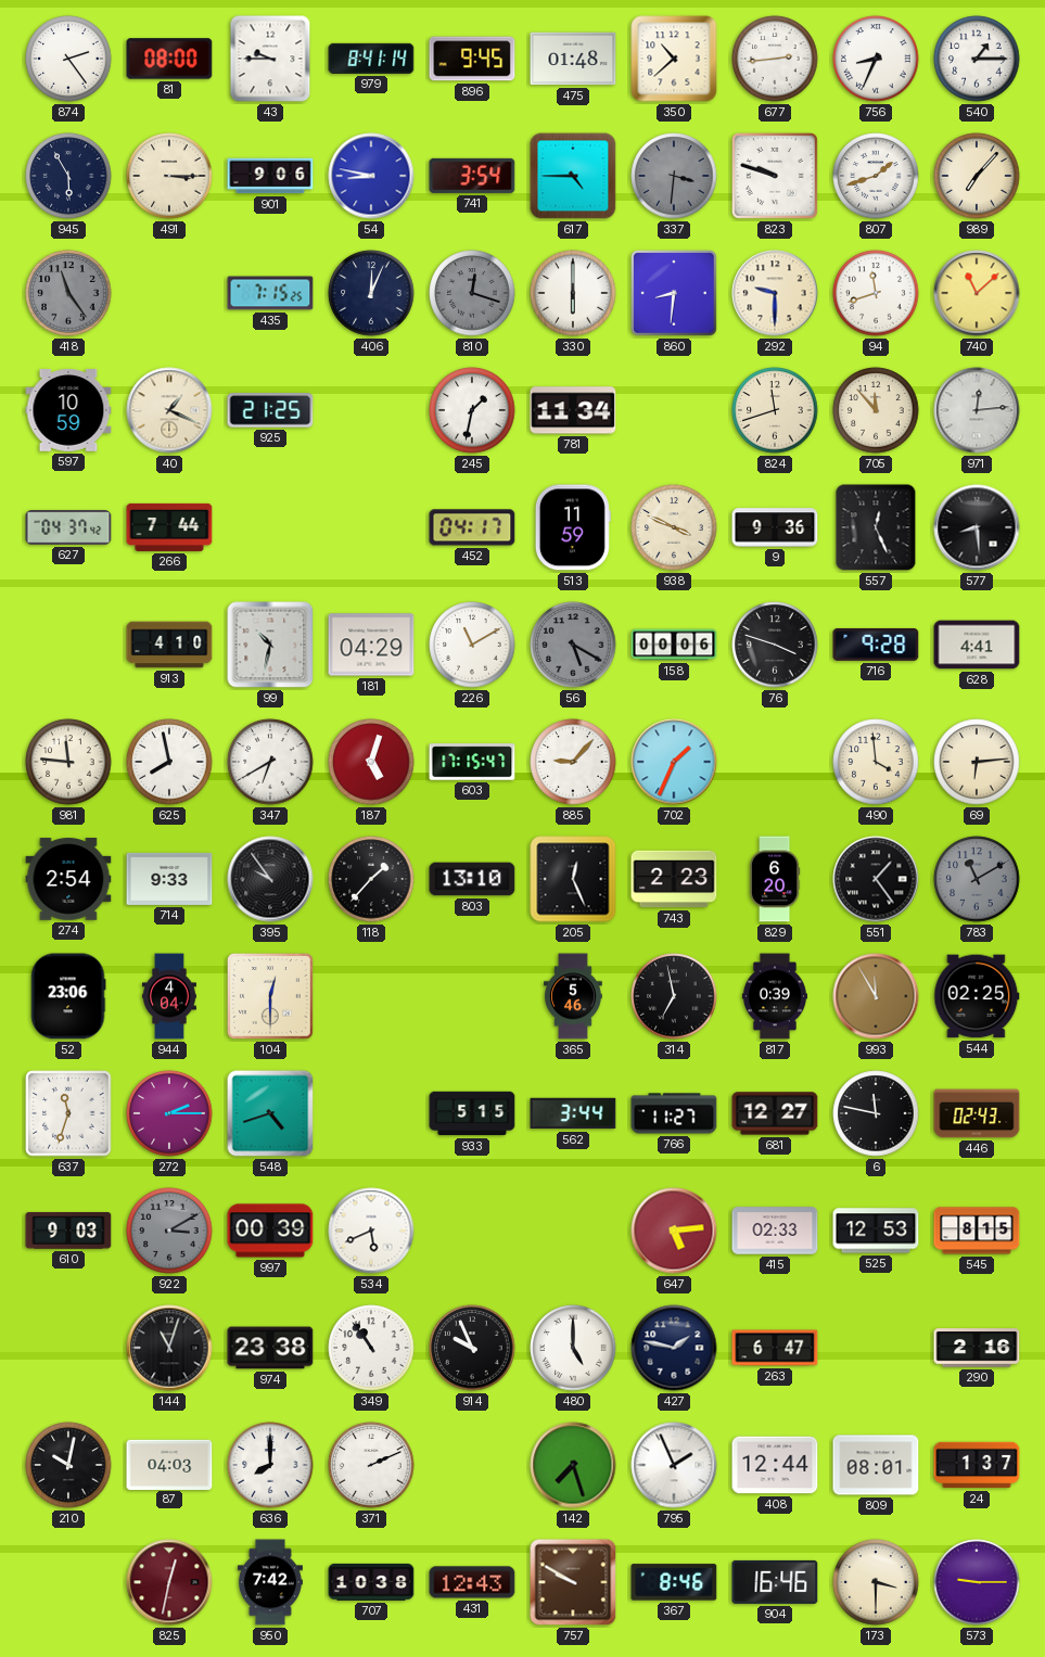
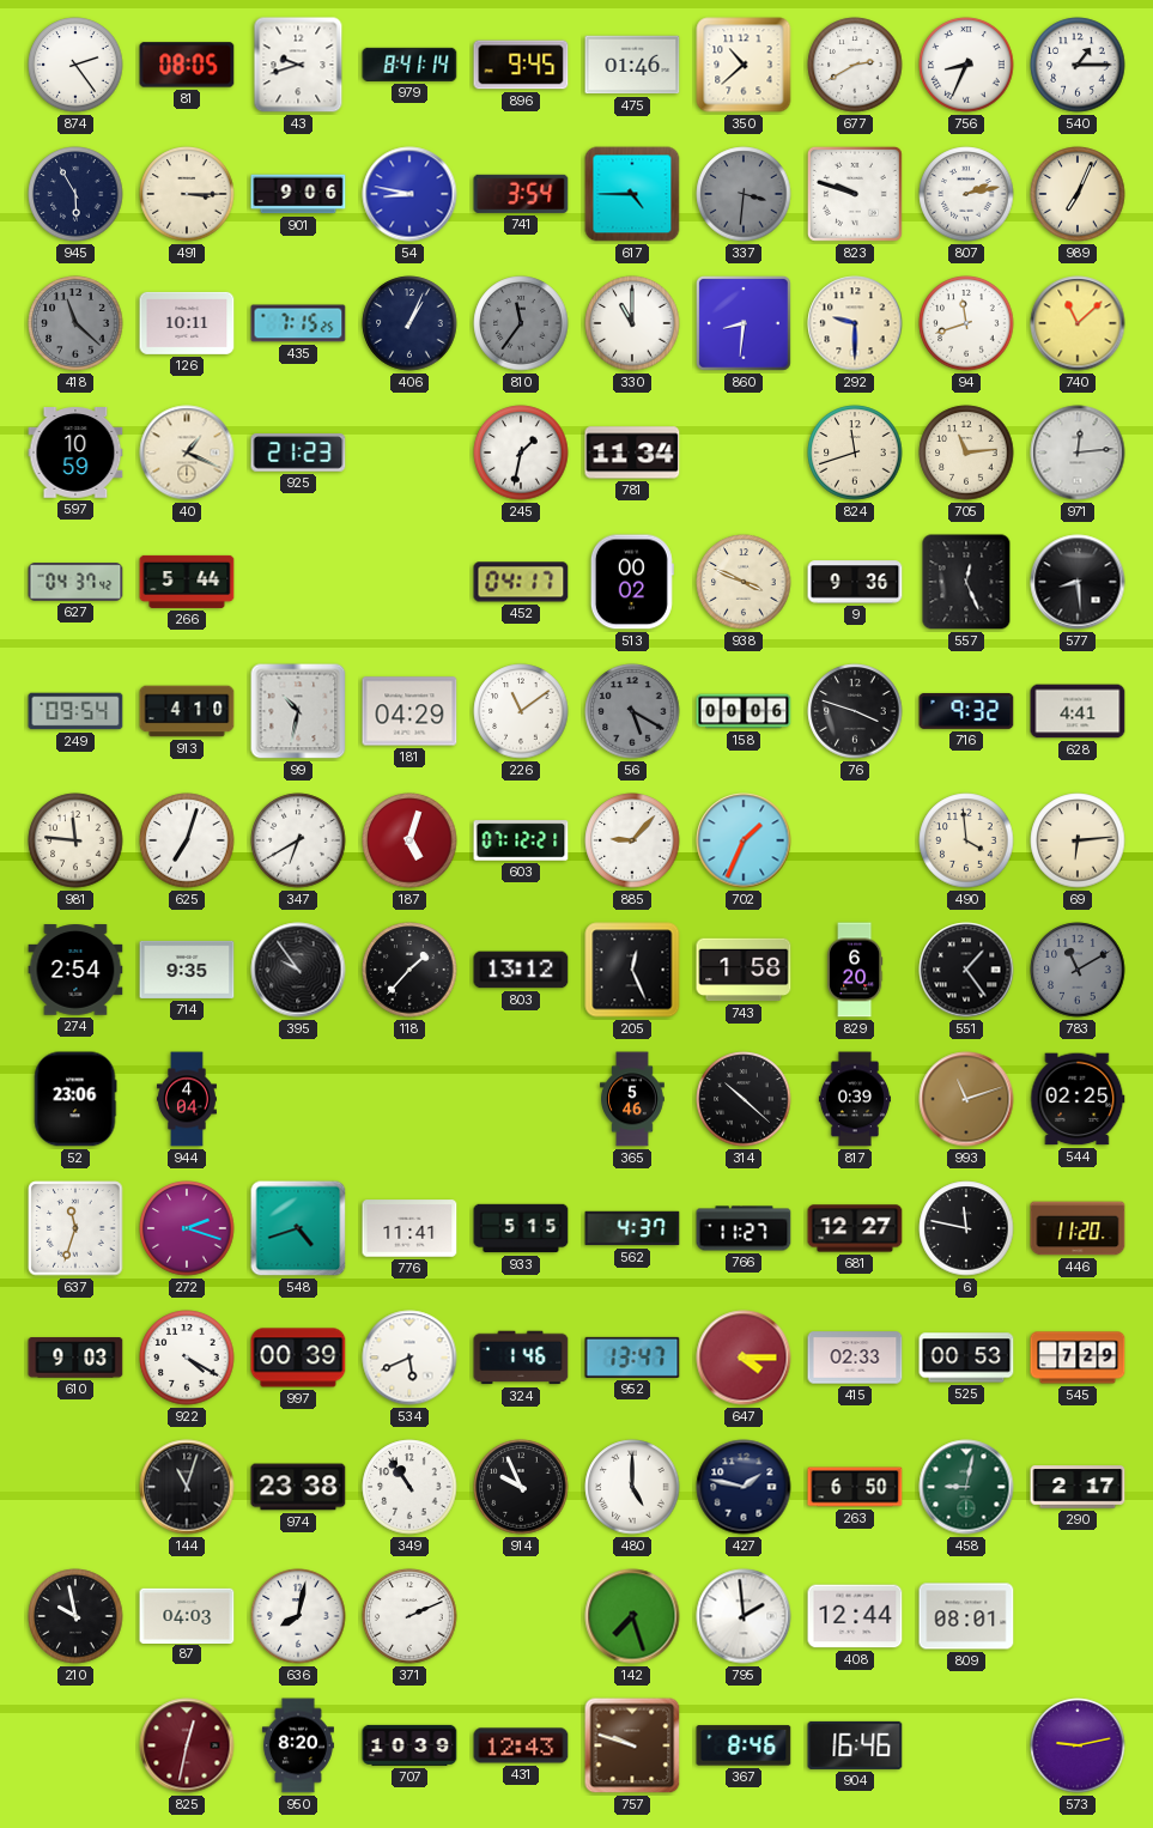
81: 08:00 -> 08:05 (187, 65)
43: 9:45 -> 9:42 (298, 65)
475: 01:48 -> 01:46 (632, 65)
677: 2:44 -> 2:40 (855, 65)
807: 1:42 -> 2:13 (966, 194)
989: 7:07 -> 7:04 (1078, 194)
418: 11:24 -> 11:22 (75, 323)
126: none -> 10:11 (187, 323)
406: 12:04 -> 1:04 (409, 323)
810: 12:18 -> 11:36 (521, 323)
330: 6:00 -> 11:00 (632, 323)
925: 21:25 -> 21:23 (298, 453)
705: 11:53 -> 11:14 (966, 453)
266: 7:44 -> 5:44 (187, 582)
513: 11:59 -> 00:02 (632, 582)
249: none -> 09:54 (75, 711)
226: 11:10 -> 11:09 (521, 711)
716: 9:28 -> 9:32 (966, 711)
625: 7:58 -> 7:03 (187, 840)
603: 17:15 -> 07:12 (521, 840)
714: 9:33 -> 9:35 (187, 970)
803: 13:10 -> 13:12 (521, 970)
743: 2:23 -> 1:58 (744, 970)
104: 12:30 -> none (270, 996)
314: 6:58 -> 10:22 (744, 1099)
993: 11:55 -> 11:12 (966, 1099)
272: 2:15 -> 2:18 (187, 1228)
776: none -> 11:41 (409, 1228)
562: 3:44 -> 4:37 (632, 1228)
446: 02:43 -> 11:20 (1078, 1228)
922: 3:10 -> 4:20 (187, 1358)
922 dial: grey -> white (187, 1358)
324: none -> 1:46 (521, 1358)
952: none -> 13:47 (632, 1358)
647: 5:14 -> 4:15 (744, 1358)
525: 12:53 -> 00:53 (966, 1358)
545: 8:15 -> 7:29 (1078, 1358)
263: 6:47 -> 6:50 (855, 1487)
458: none -> 9:02 (966, 1487)
290: 2:16 -> 2:17 (1078, 1487)
210: 10:02 -> 9:58 (75, 1616)
636: 8:00 -> 8:02 (298, 1616)
795: 1:56 -> 1:59 (744, 1616)
24: 1:37 -> none (977, 1465)
950: 7:42 -> 8:20 (298, 1745)
707: 10:38 -> 10:39 (409, 1745)
757: 9:50 -> 9:48 (632, 1745)
173: 3:30 -> none (876, 1582)
573: 9:15 -> 9:13 (1078, 1745)
